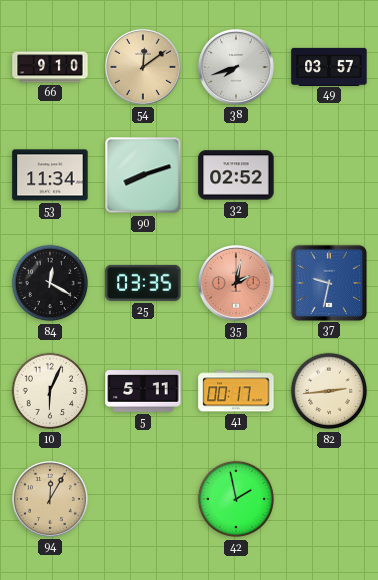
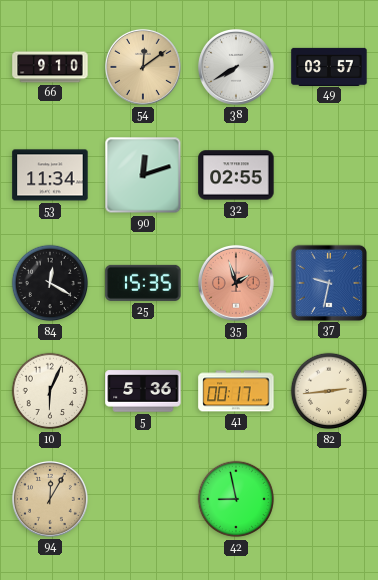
38: 7:42 -> 7:40 (236, 67)
90: 8:12 -> 12:12 (143, 175)
32: 02:52 -> 02:55 (236, 175)
25: 03:35 -> 15:35 (143, 283)
35: 2:02 -> 1:57 (236, 283)
5: 5:11 -> 5:36 (143, 391)
42: 1:58 -> 8:58 (236, 499)
